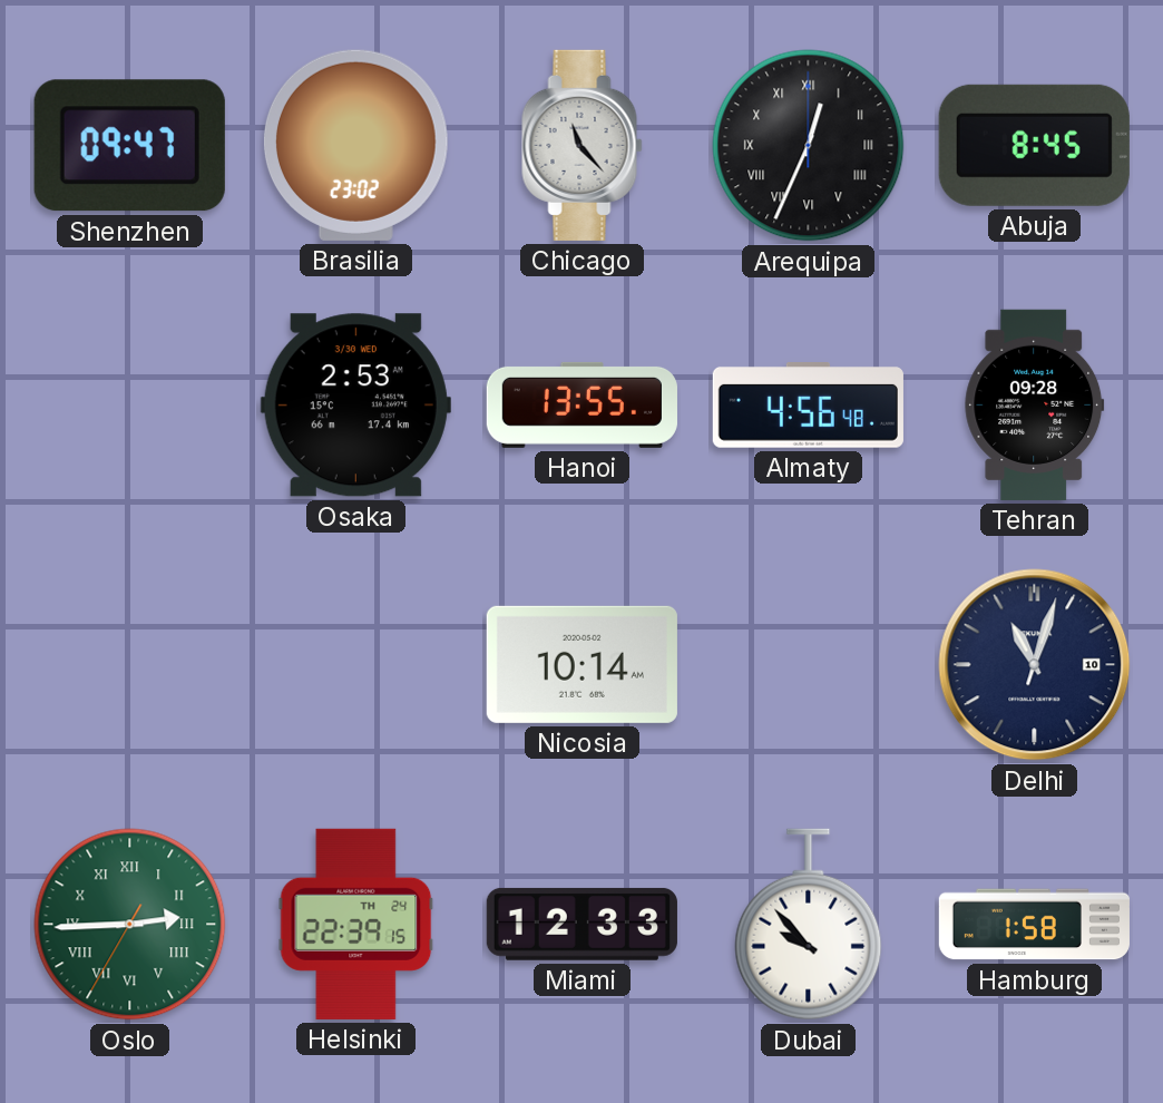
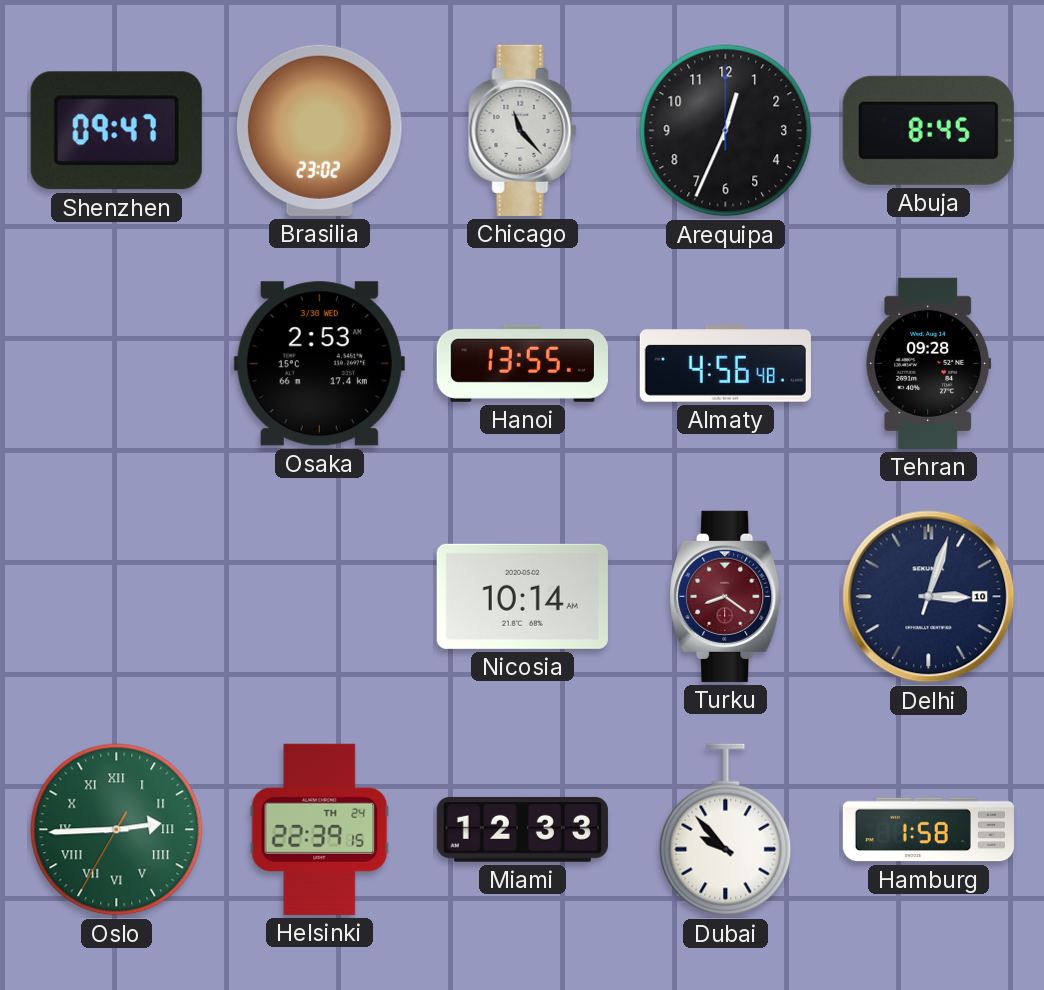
Arequipa numerals: Roman -> Arabic (726, 131)
Turku: none -> 8:21 (726, 596)
Delhi: 11:03 -> 3:03 (929, 597)
